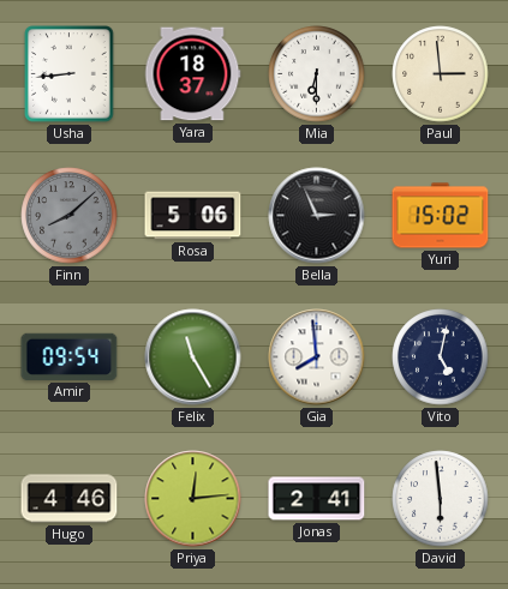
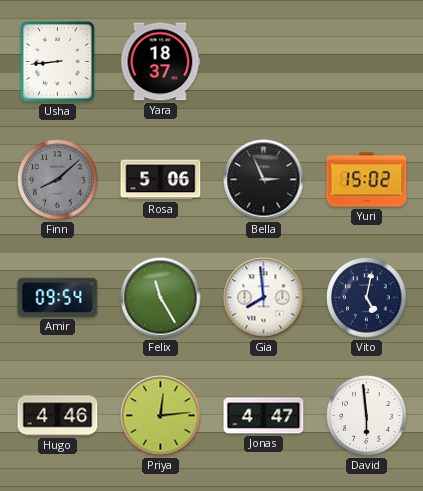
Mia: 6:30 -> none (317, 74)
Paul: 2:59 -> none (441, 74)
Jonas: 2:41 -> 4:47 (264, 416)
